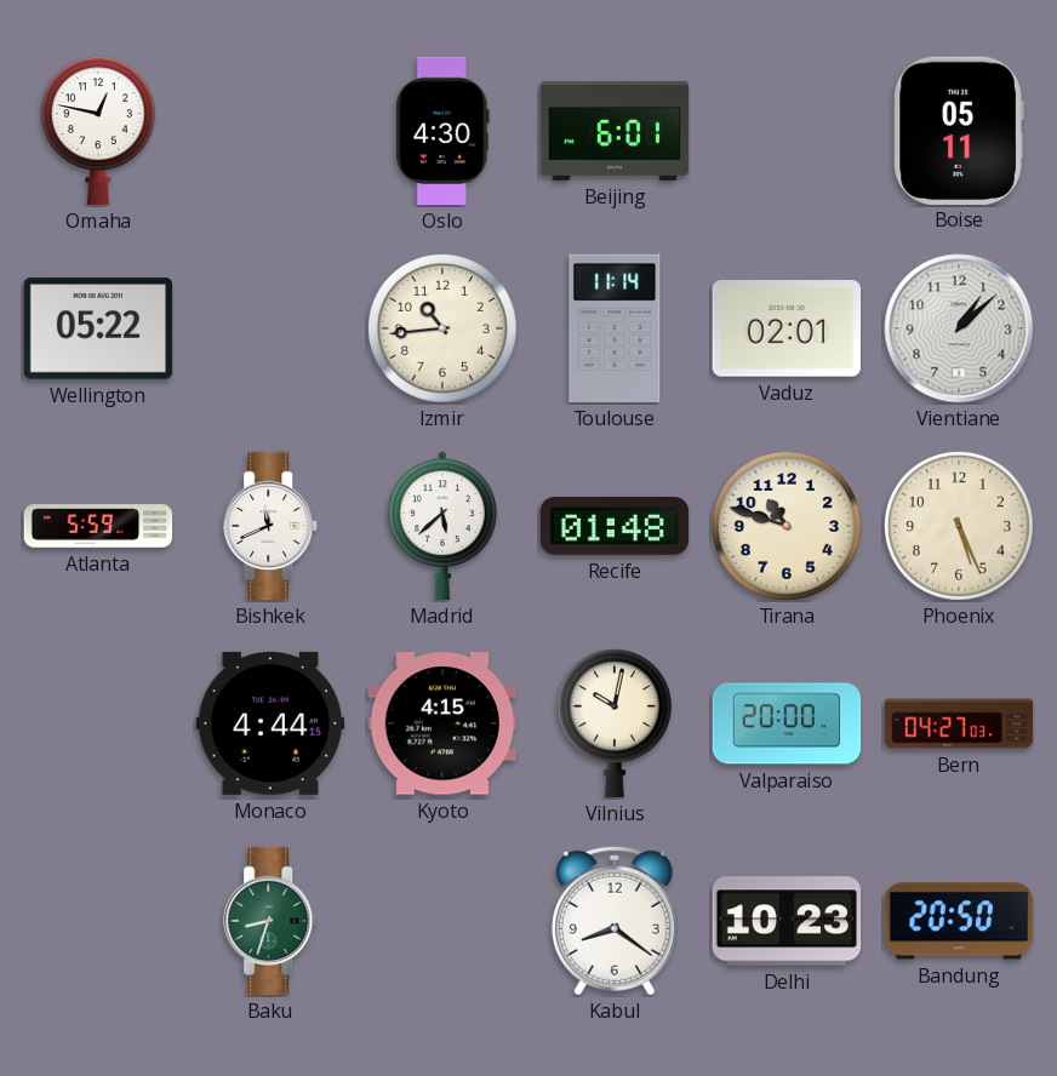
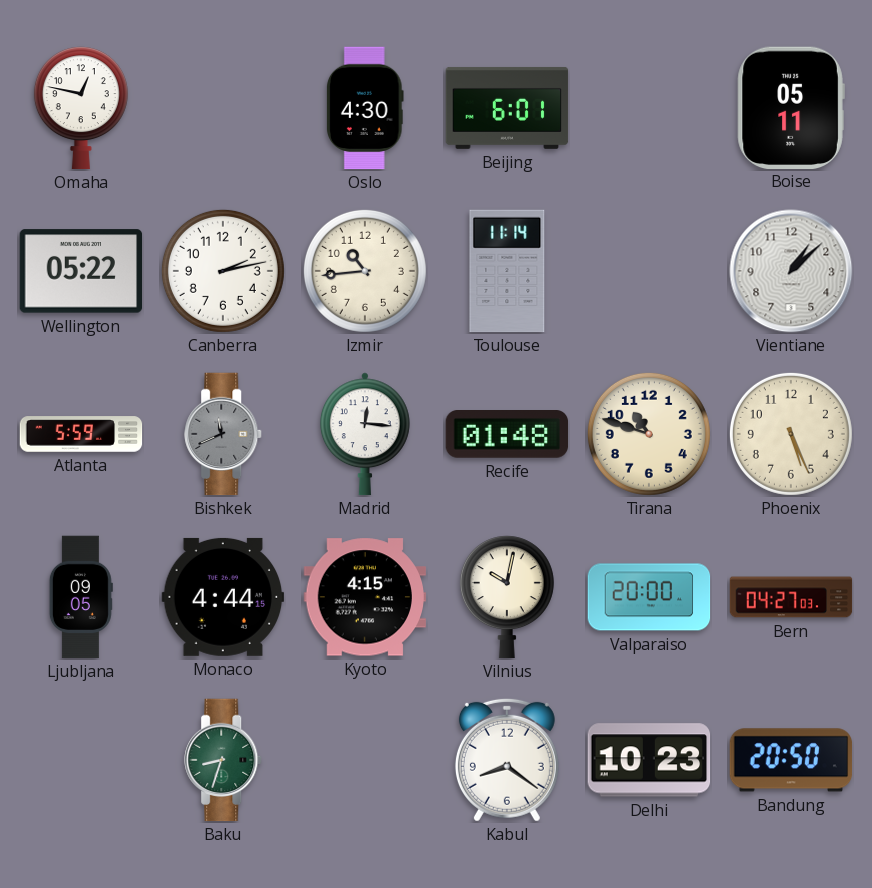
Canberra: none -> 2:13 (223, 271)
Vaduz: 02:01 -> none (787, 328)
Bishkek dial: white -> grey (224, 434)
Madrid: 5:38 -> 12:16 (365, 434)
Ljubljana: none -> 09:05 (81, 597)
